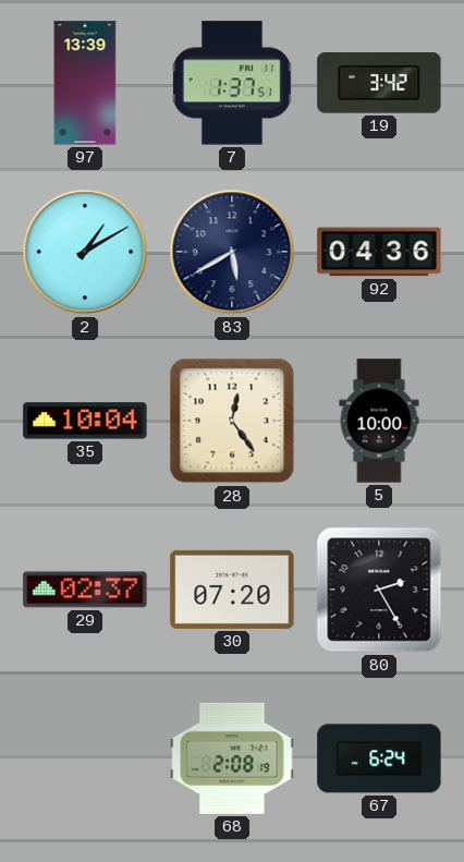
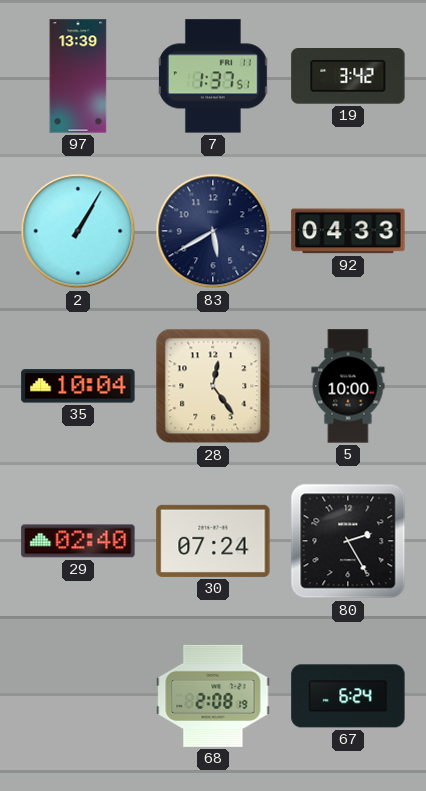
2: 1:10 -> 1:05 (78, 231)
92: 04:36 -> 04:33 (348, 231)
29: 02:37 -> 02:40 (78, 541)
30: 07:20 -> 07:24 (213, 541)
